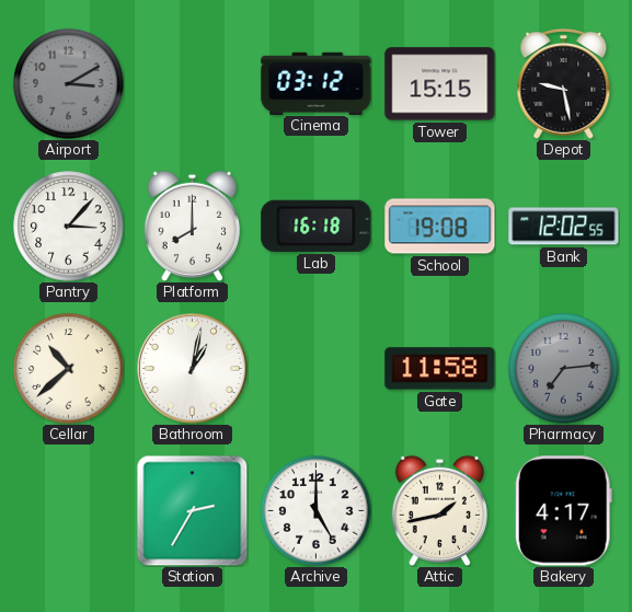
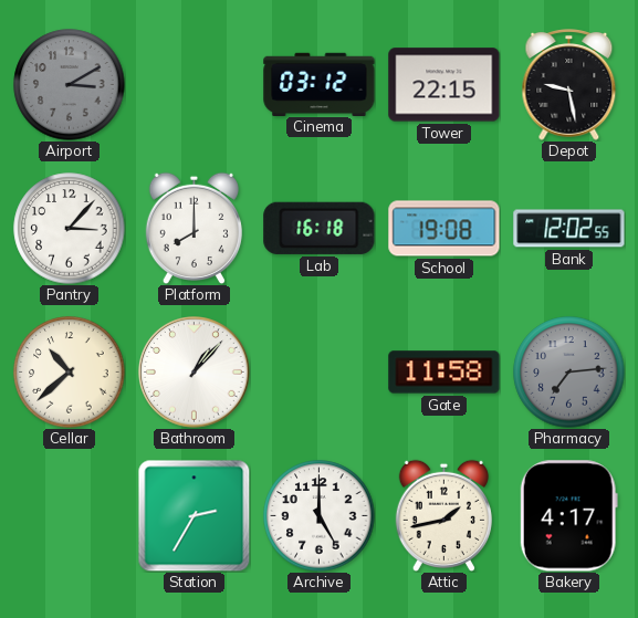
Tower: 15:15 -> 22:15 (444, 85)
Bathroom: 1:02 -> 1:07 (195, 373)
